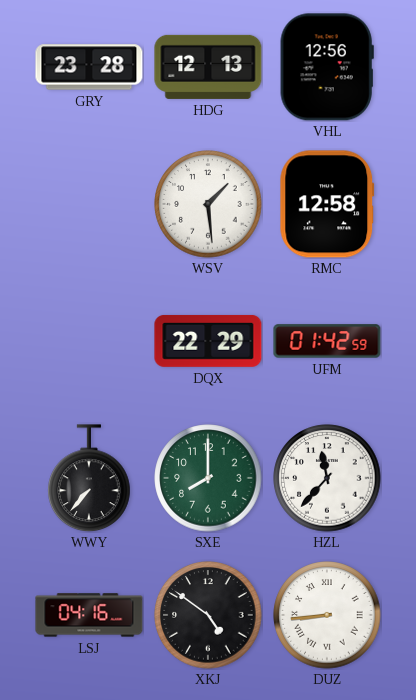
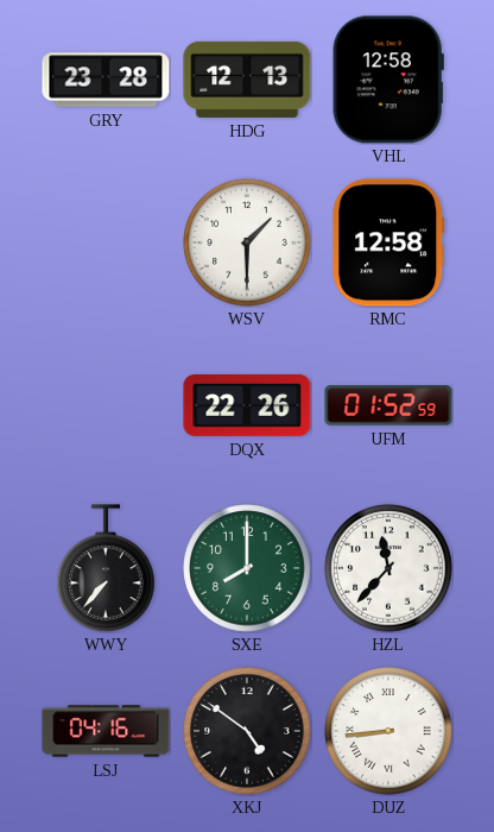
VHL: 12:56 -> 12:58 (388, 80)
WSV: 1:29 -> 1:30 (247, 242)
DQX: 22:29 -> 22:26 (247, 405)
UFM: 01:42 -> 01:52 (388, 405)
